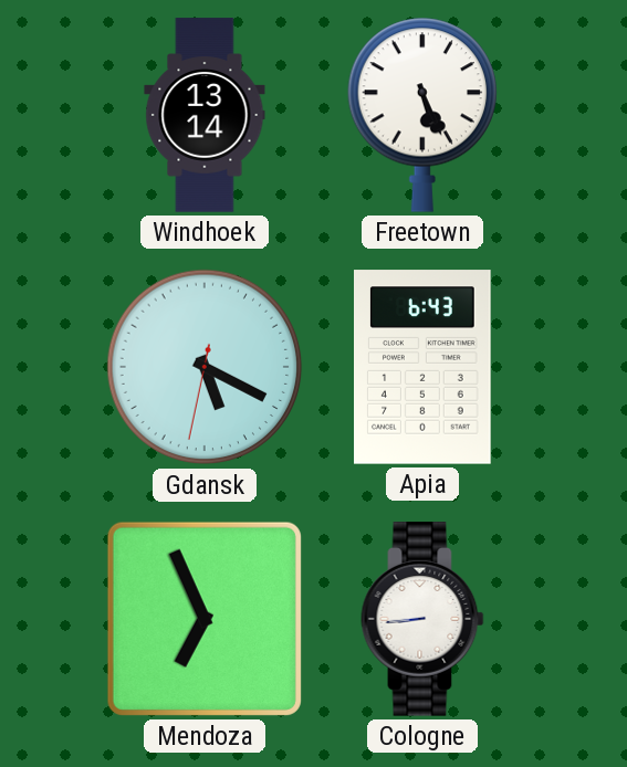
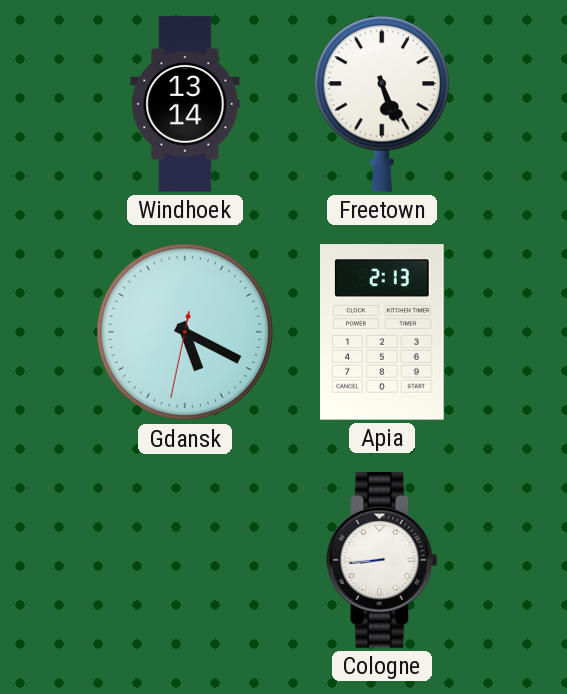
Apia: 6:43 -> 2:13 (382, 332)
Mendoza: 6:56 -> none (205, 619)
